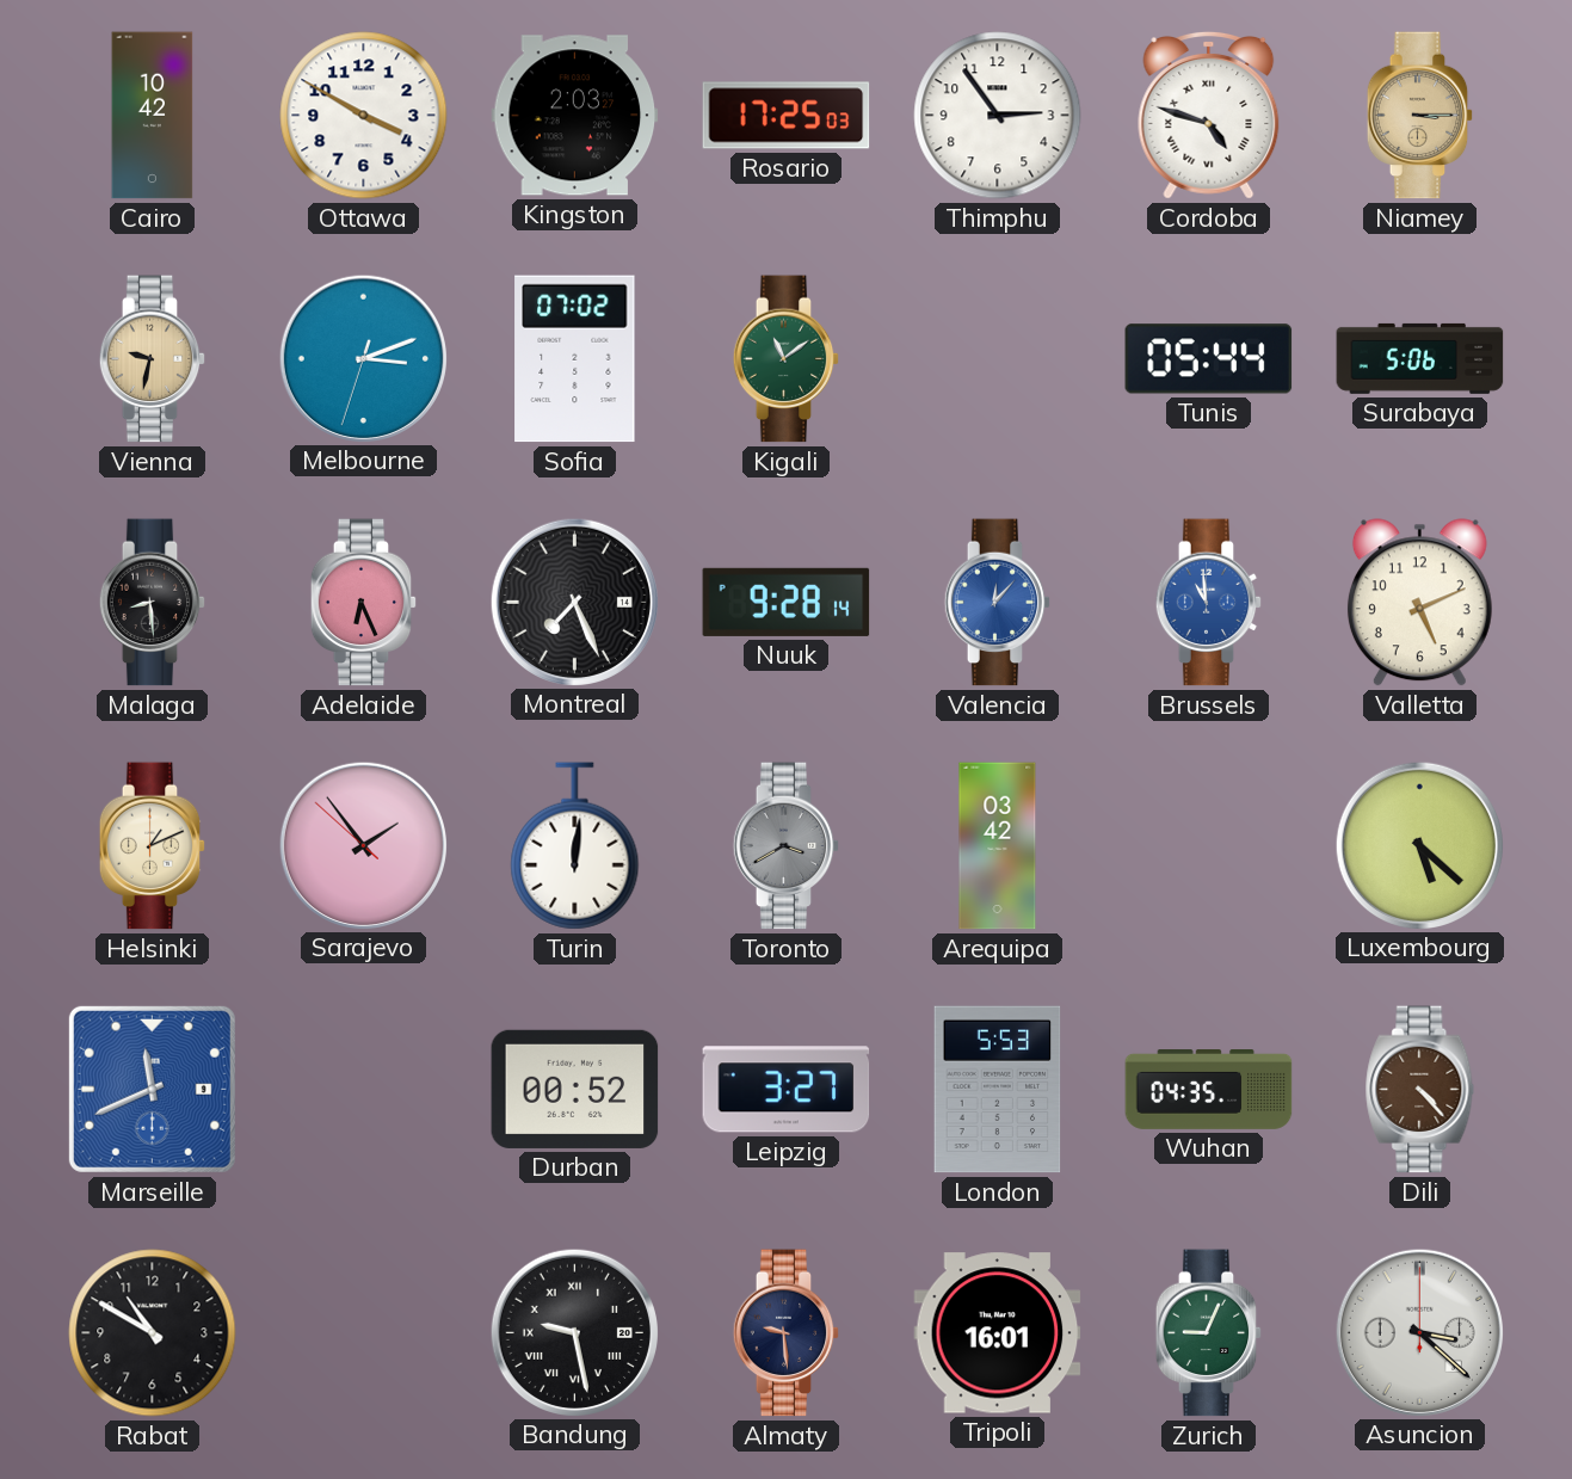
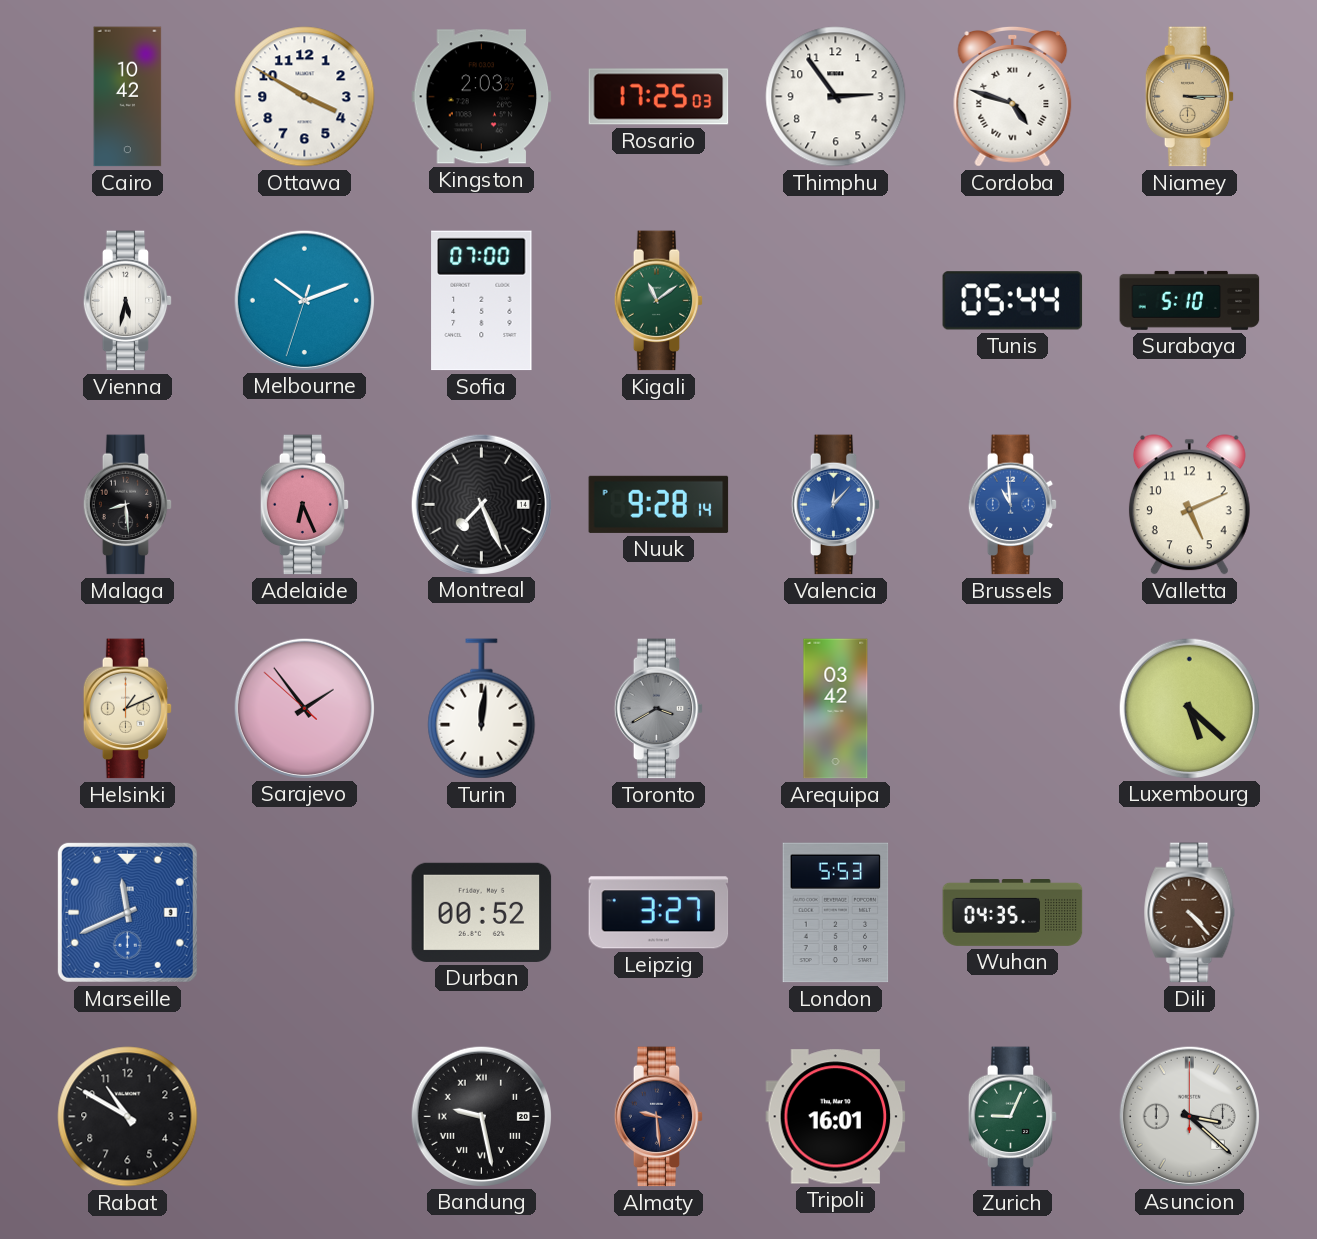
Vienna: 9:32 -> 5:32 (128, 301)
Vienna dial: champagne -> white (128, 301)
Melbourne: 3:11 -> 10:11 (304, 300)
Sofia: 07:02 -> 07:00 (482, 301)
Surabaya: 5:06 -> 5:10 (1190, 300)
